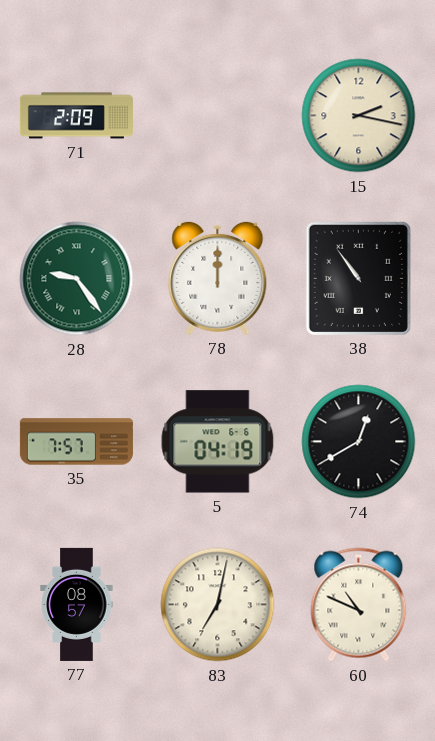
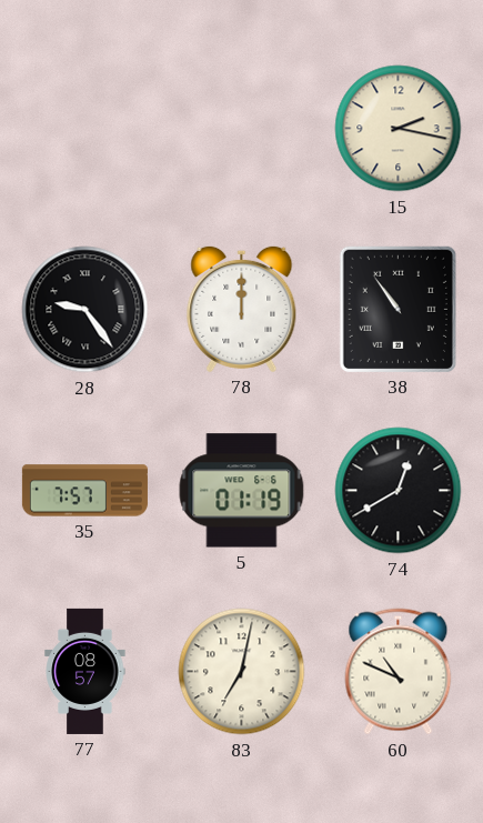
71: 2:09 -> none (76, 116)
28 dial: green -> black (85, 310)
5: 04:19 -> 01:19 (242, 491)
